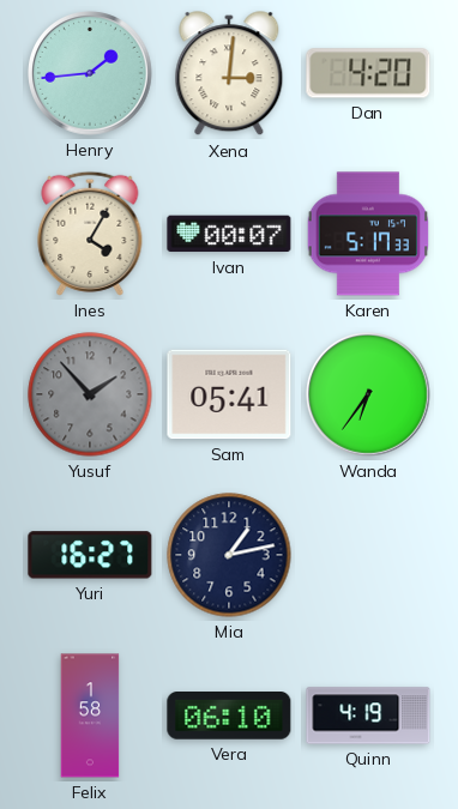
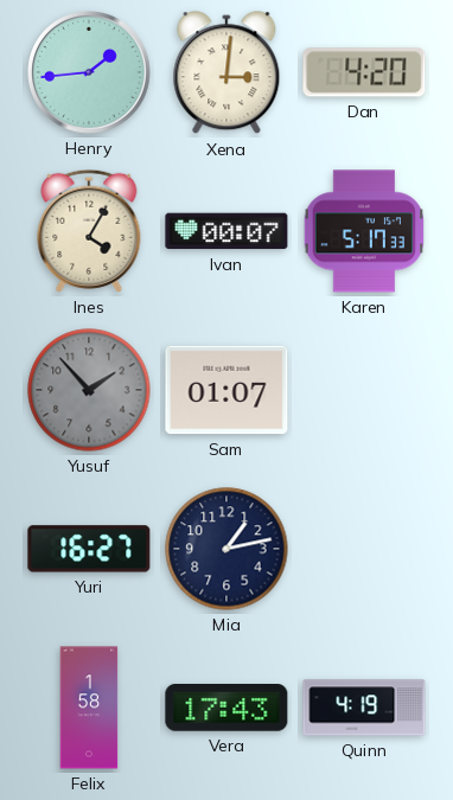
Sam: 05:41 -> 01:07 (226, 390)
Wanda: 6:36 -> none (368, 394)
Vera: 06:10 -> 17:43 (226, 709)
